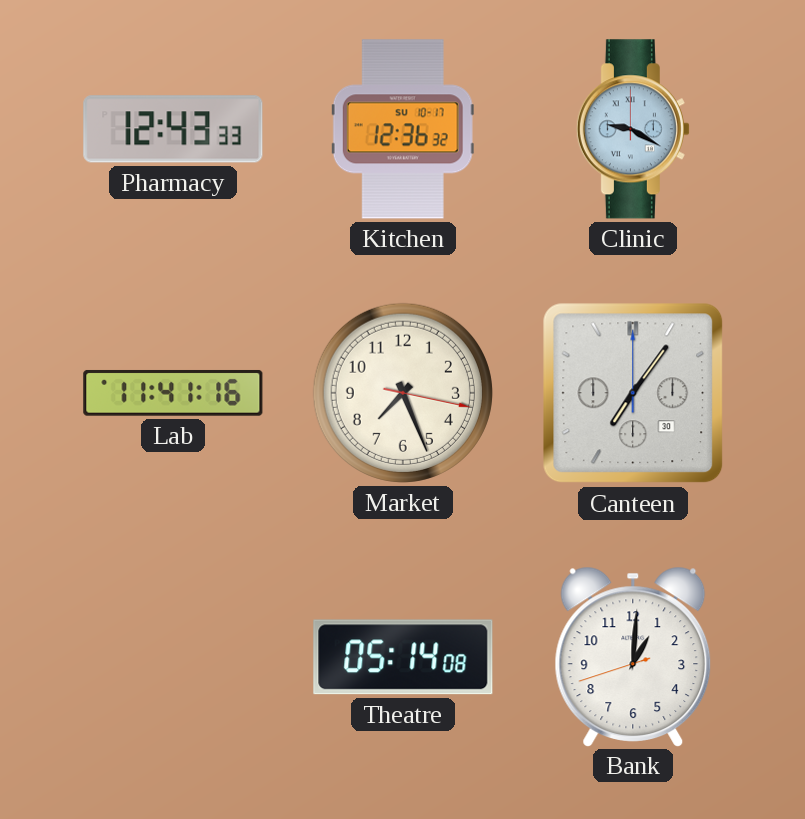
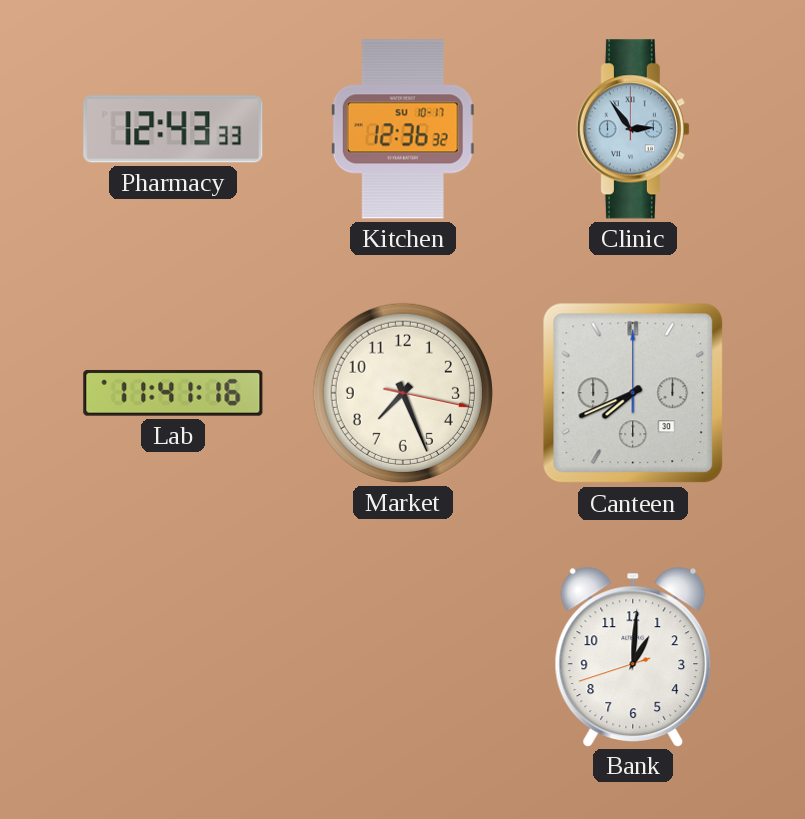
Clinic: 9:20 -> 2:54 (633, 129)
Canteen: 7:06 -> 7:41 (633, 393)
Theatre: 05:14 -> none (403, 657)
